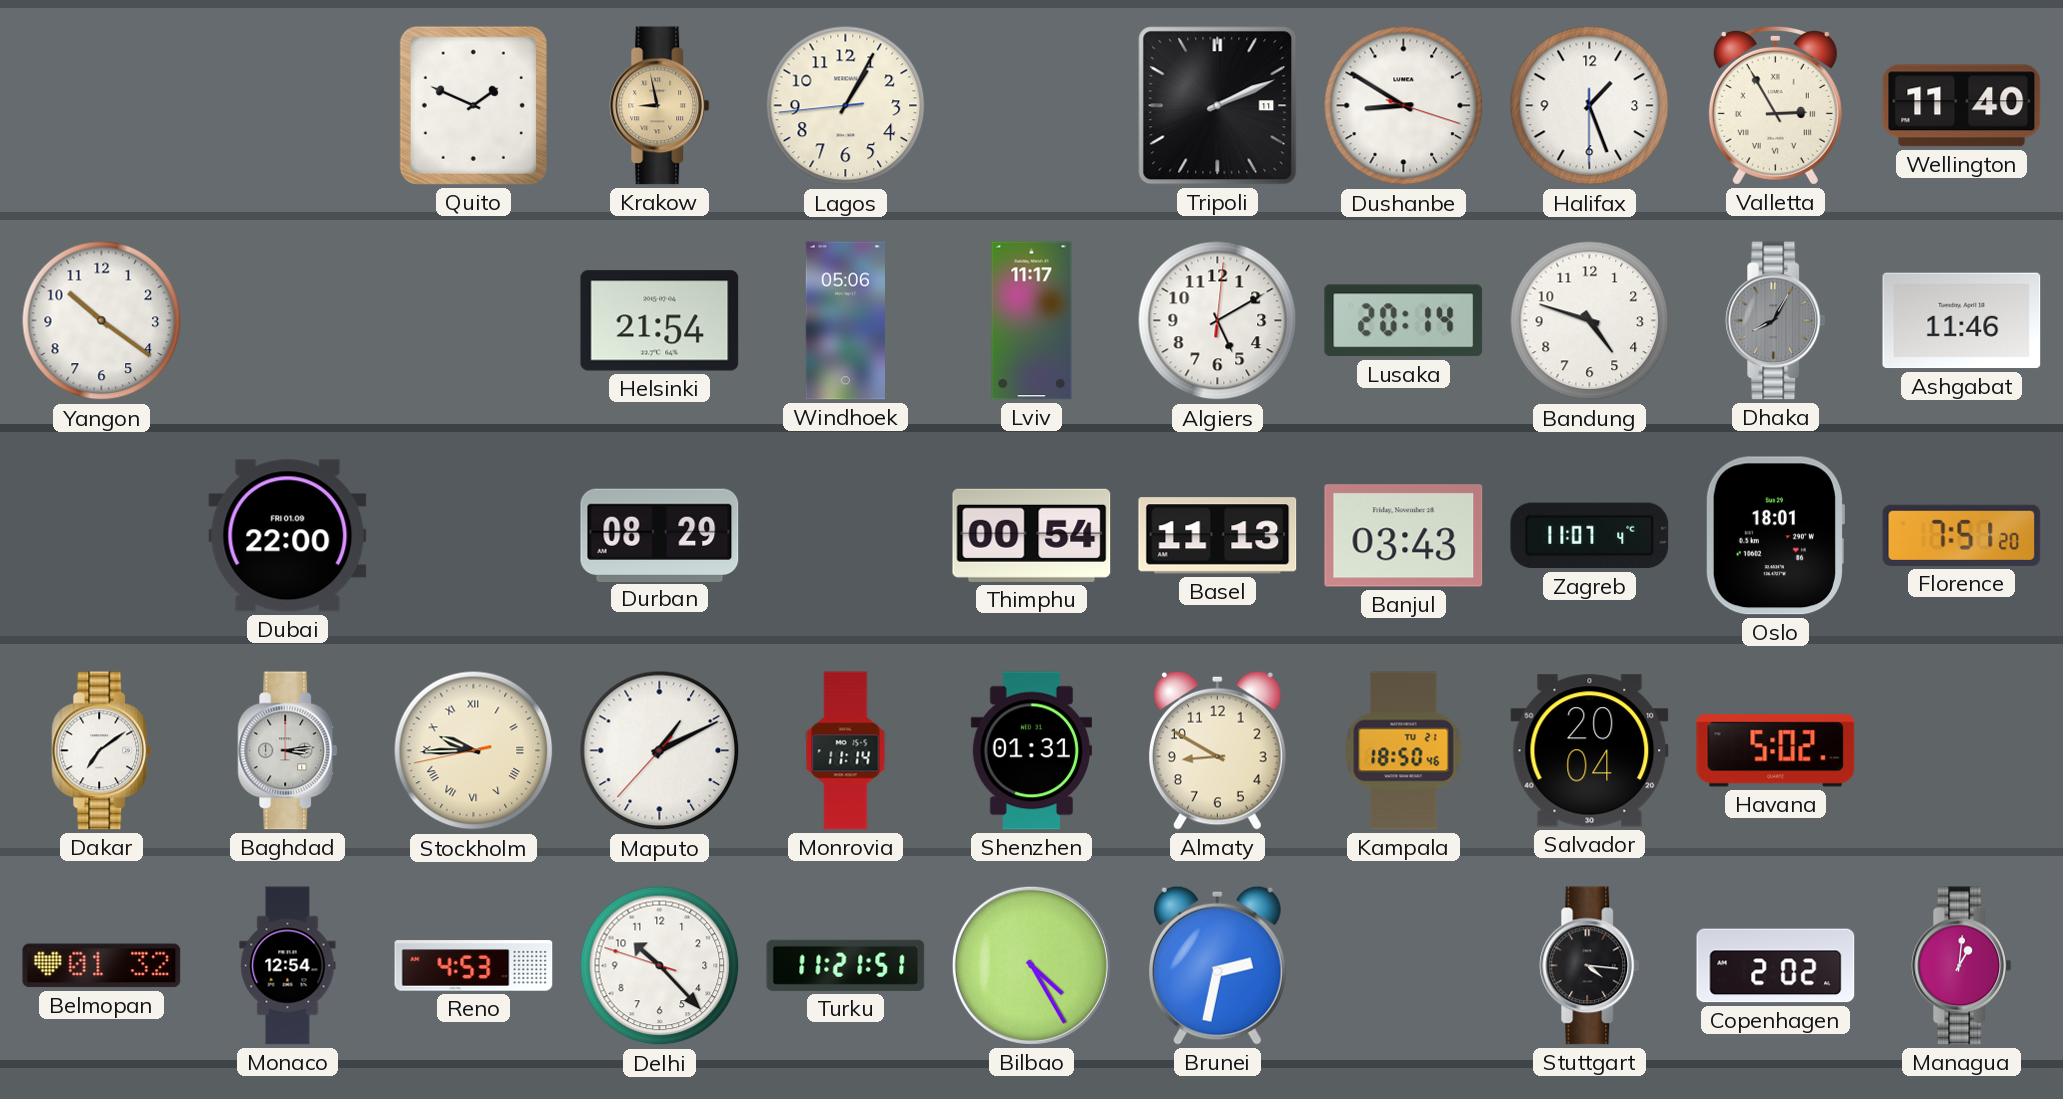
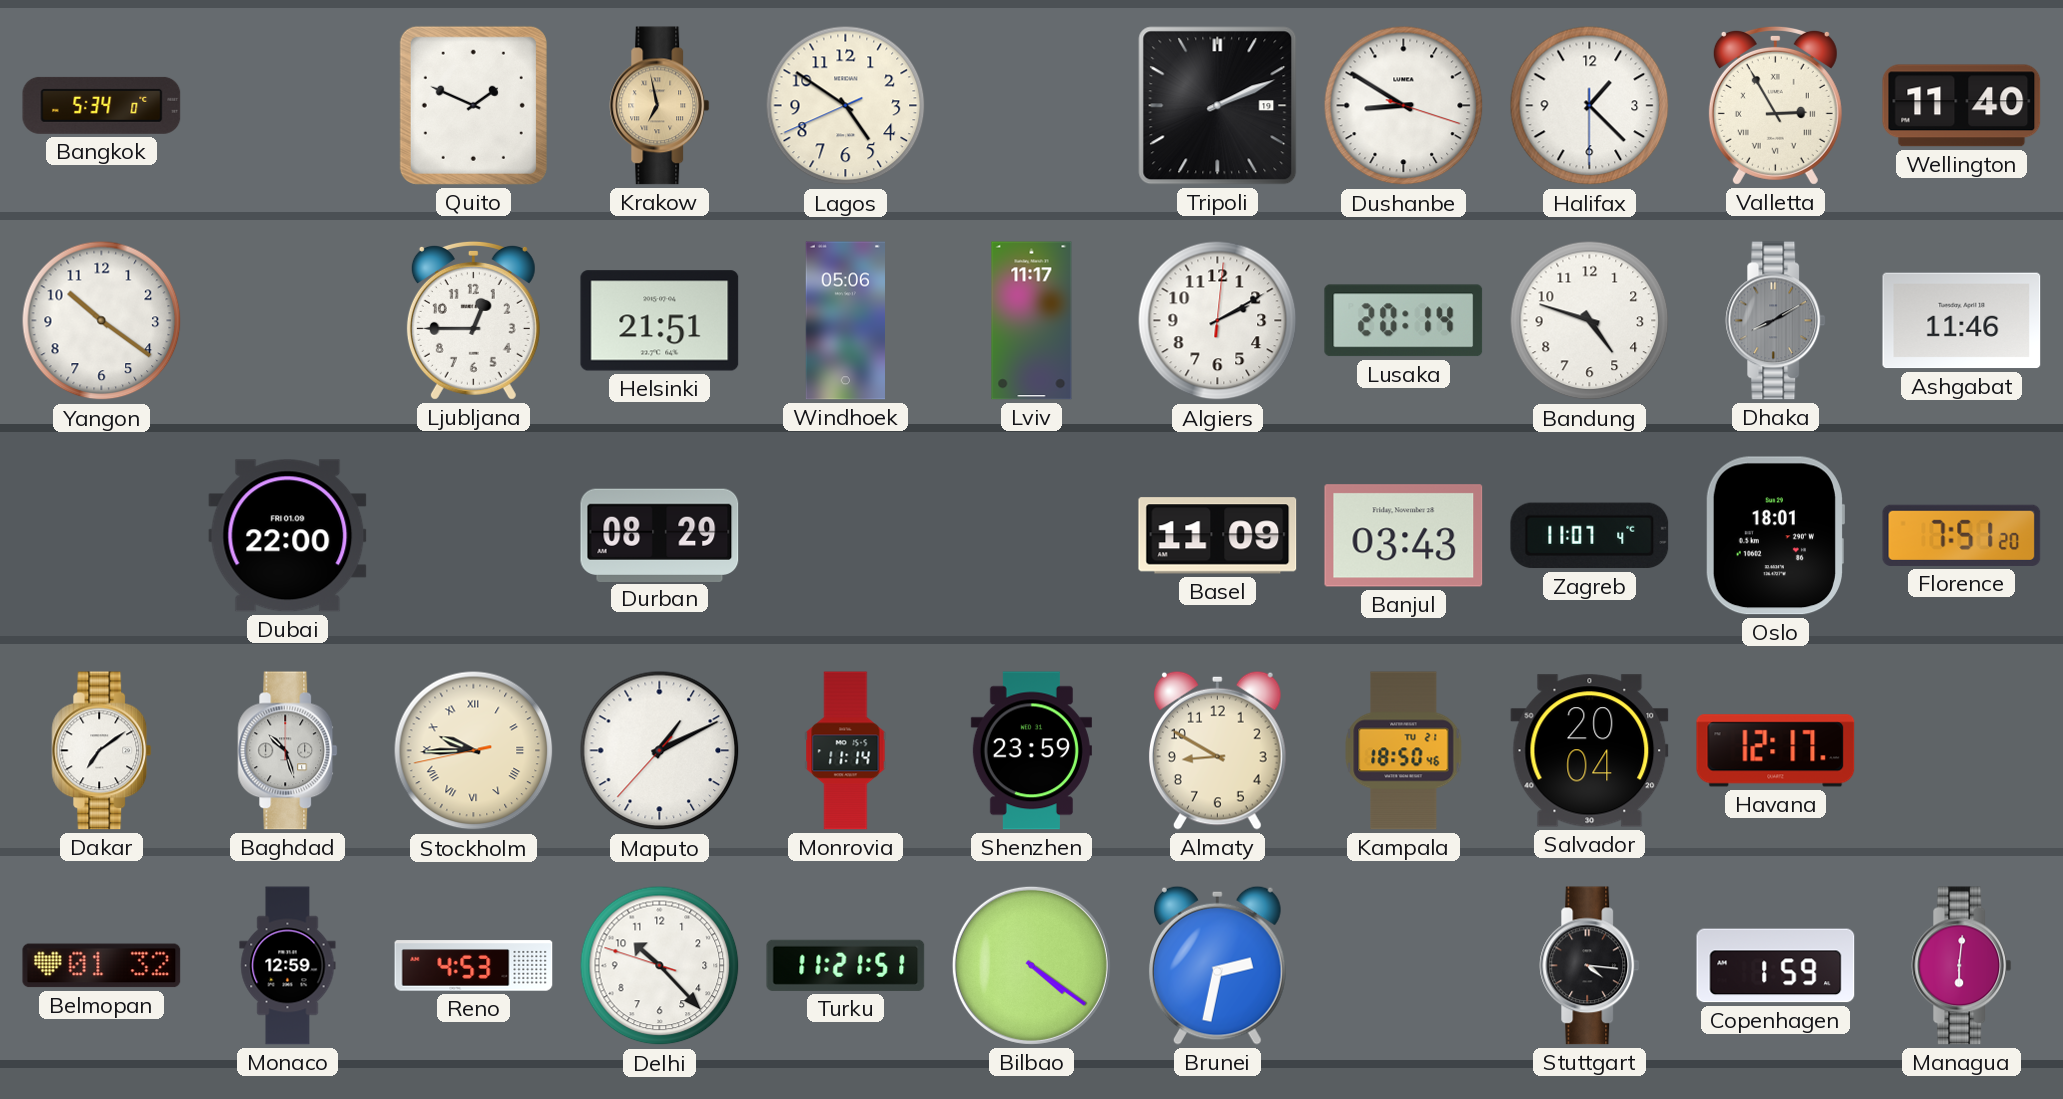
Bangkok: none -> 5:34 (102, 105)
Krakow: 8:58 -> 6:58 (660, 106)
Lagos: 1:04 -> 4:50 (846, 106)
Tripoli date: 11 -> 19 (1218, 106)
Halifax: 1:26 -> 1:22 (1590, 106)
Ljubljana: none -> 12:45 (473, 320)
Helsinki: 21:54 -> 21:51 (660, 321)
Algiers: 5:10 -> 2:10 (1218, 321)
Dhaka: 8:05 -> 8:10 (1776, 321)
Thimphu: 00:54 -> none (1032, 535)
Basel: 11:13 -> 11:09 (1218, 536)
Baghdad: 3:14 -> 10:27 (288, 751)
Shenzhen: 01:31 -> 23:59 (1031, 751)
Havana: 5:02 -> 12:17 (1776, 751)
Monaco: 12:54 -> 12:59 (288, 966)
Bilbao: 4:25 -> 4:21 (1031, 965)
Copenhagen: 2:02 -> 1:59 (1776, 966)
Managua: 1:01 -> 6:01 (1962, 966)
